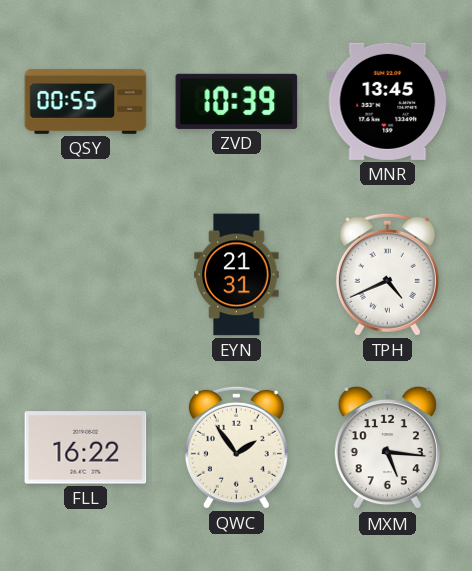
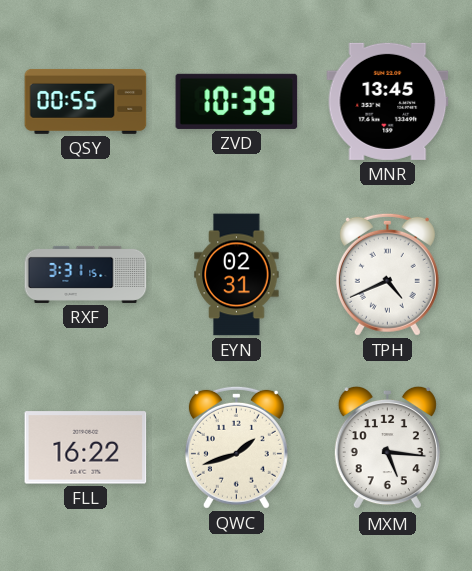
RXF: none -> 3:31 (86, 274)
EYN: 21:31 -> 02:31 (237, 275)
QWC: 1:54 -> 1:42 (236, 447)
